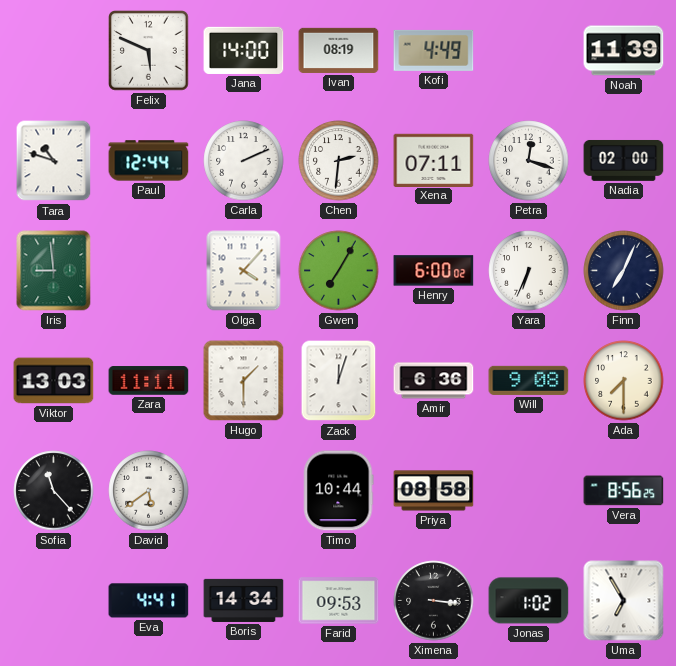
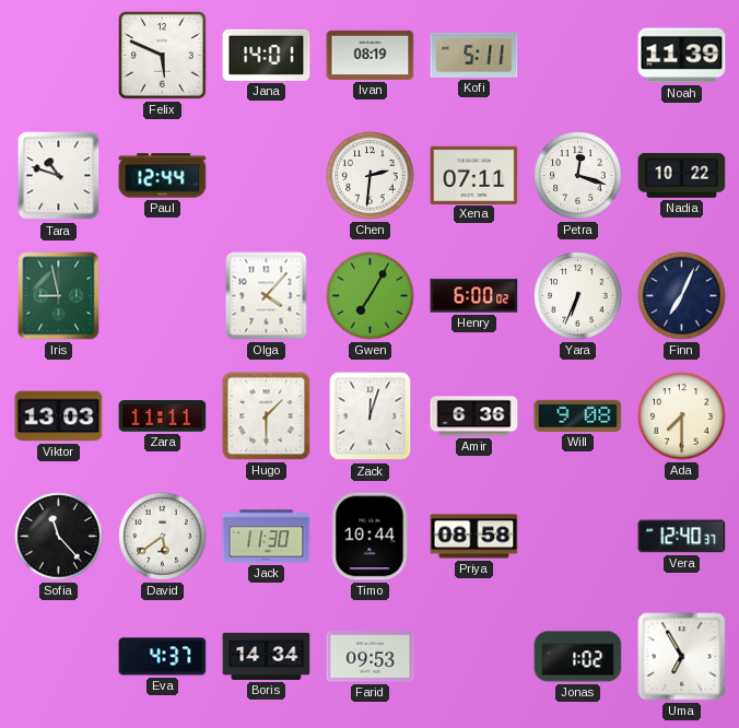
Jana: 14:00 -> 14:01 (267, 55)
Kofi: 4:49 -> 5:11 (474, 55)
Carla: 2:11 -> none (244, 161)
Nadia: 02:00 -> 10:22 (682, 176)
Iris: 8:59 -> 8:58 (59, 296)
Jack: none -> 11:30 (267, 537)
Vera: 8:56 -> 12:40 (682, 537)
Eva: 4:41 -> 4:37 (163, 657)
Ximena: 3:16 -> none (434, 601)
